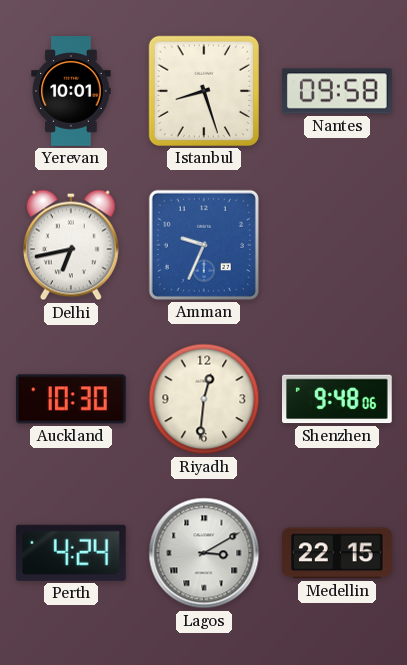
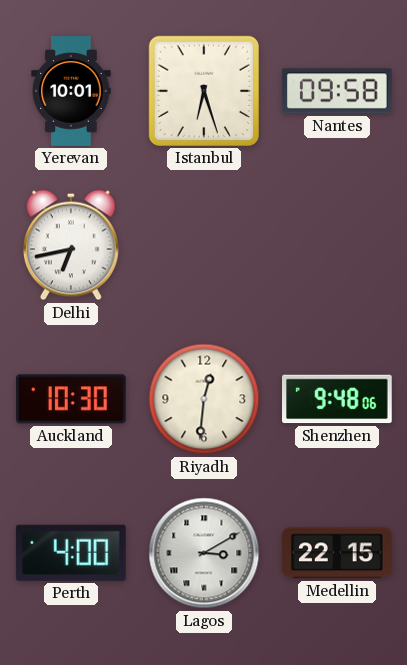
Istanbul: 8:27 -> 6:27 (204, 91)
Amman: 9:34 -> none (204, 245)
Perth: 4:24 -> 4:00 (71, 553)
